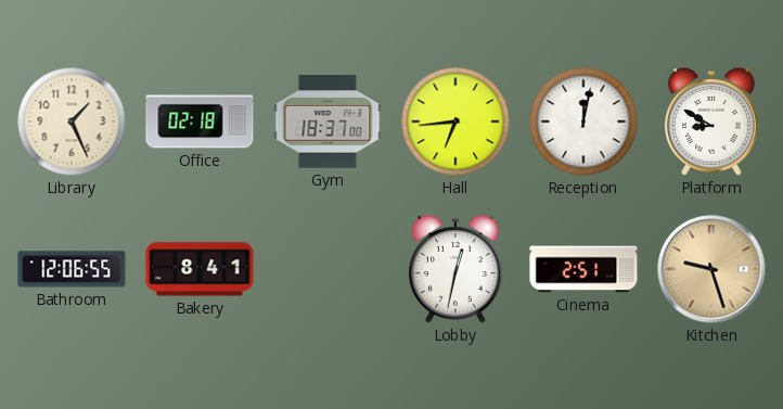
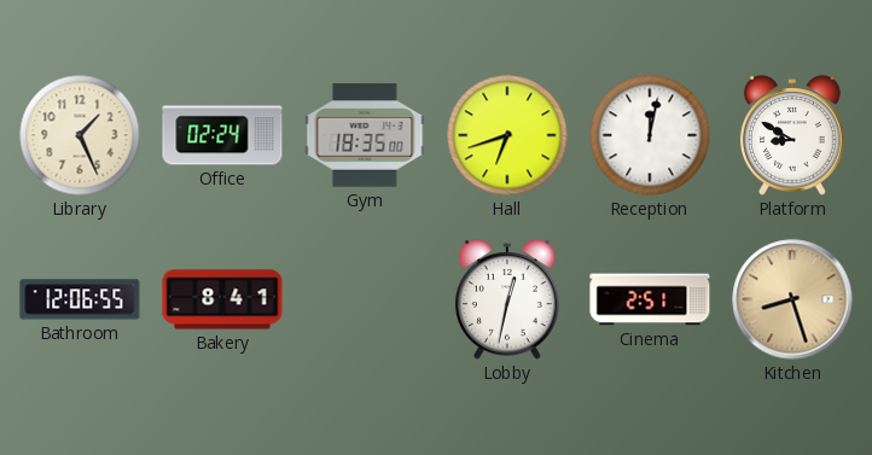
Office: 02:18 -> 02:24 (222, 135)
Gym: 18:37 -> 18:35 (365, 135)
Hall: 6:44 -> 6:42 (507, 135)
Kitchen: 9:27 -> 8:27 (792, 299)
